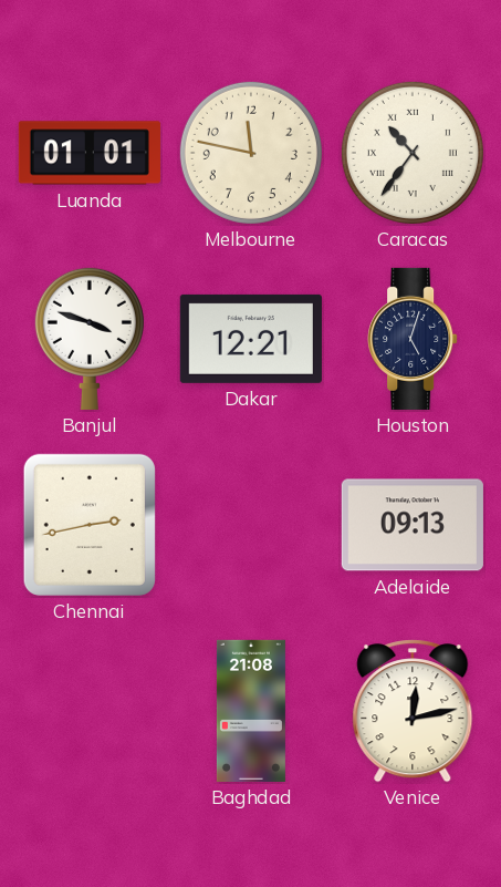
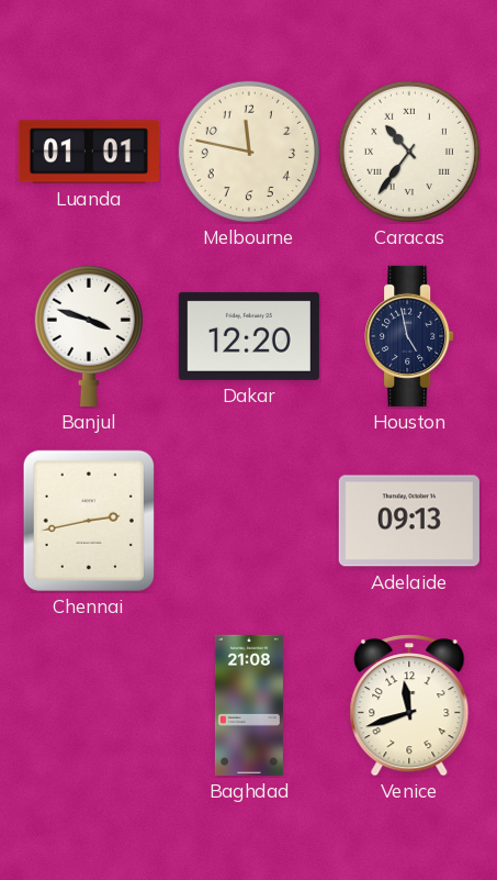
Dakar: 12:21 -> 12:20 (249, 336)
Houston: 5:03 -> 4:58 (409, 336)
Venice: 12:13 -> 11:42 (409, 705)
